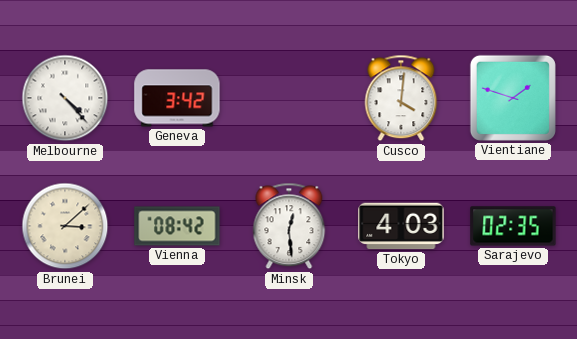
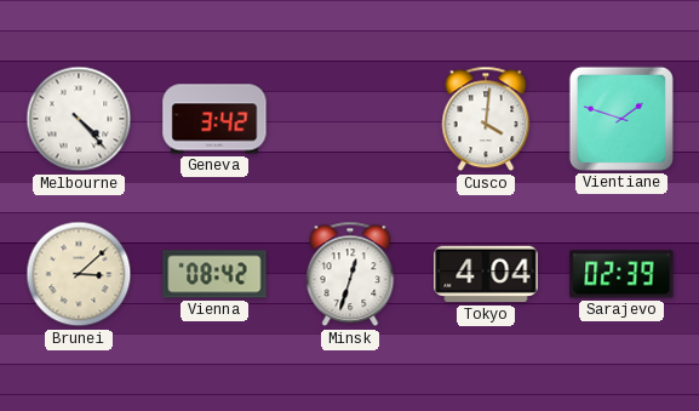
Minsk: 12:29 -> 12:33 (350, 274)
Tokyo: 4:03 -> 4:04 (486, 274)
Sarajevo: 02:35 -> 02:39 (621, 274)
